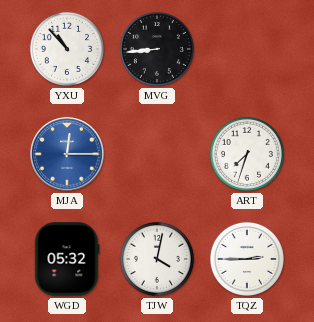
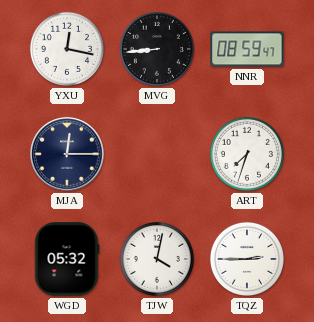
YXU: 10:53 -> 12:17 (67, 49)
NNR: none -> 08:59 (247, 49)
MJA dial: blue -> navy (67, 154)
